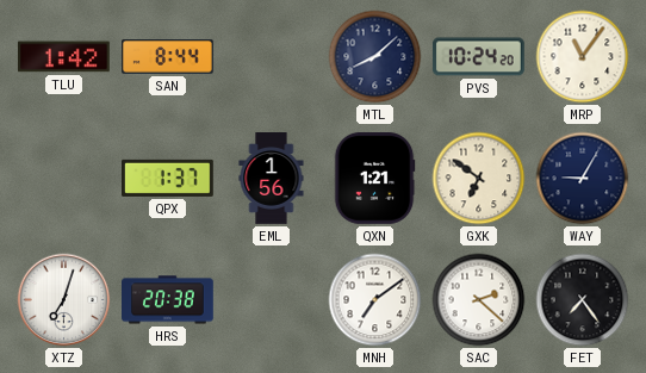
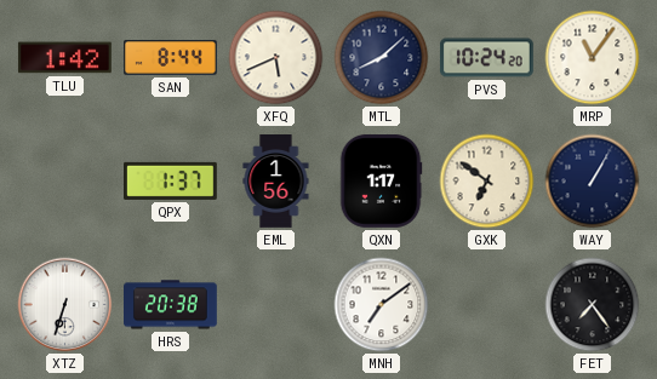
XFQ: none -> 5:41 (276, 58)
QXN: 1:21 -> 1:17 (381, 182)
WAY: 9:05 -> 1:05 (593, 182)
XTZ: 7:03 -> 6:33 (65, 305)
SAC: 2:22 -> none (479, 300)
